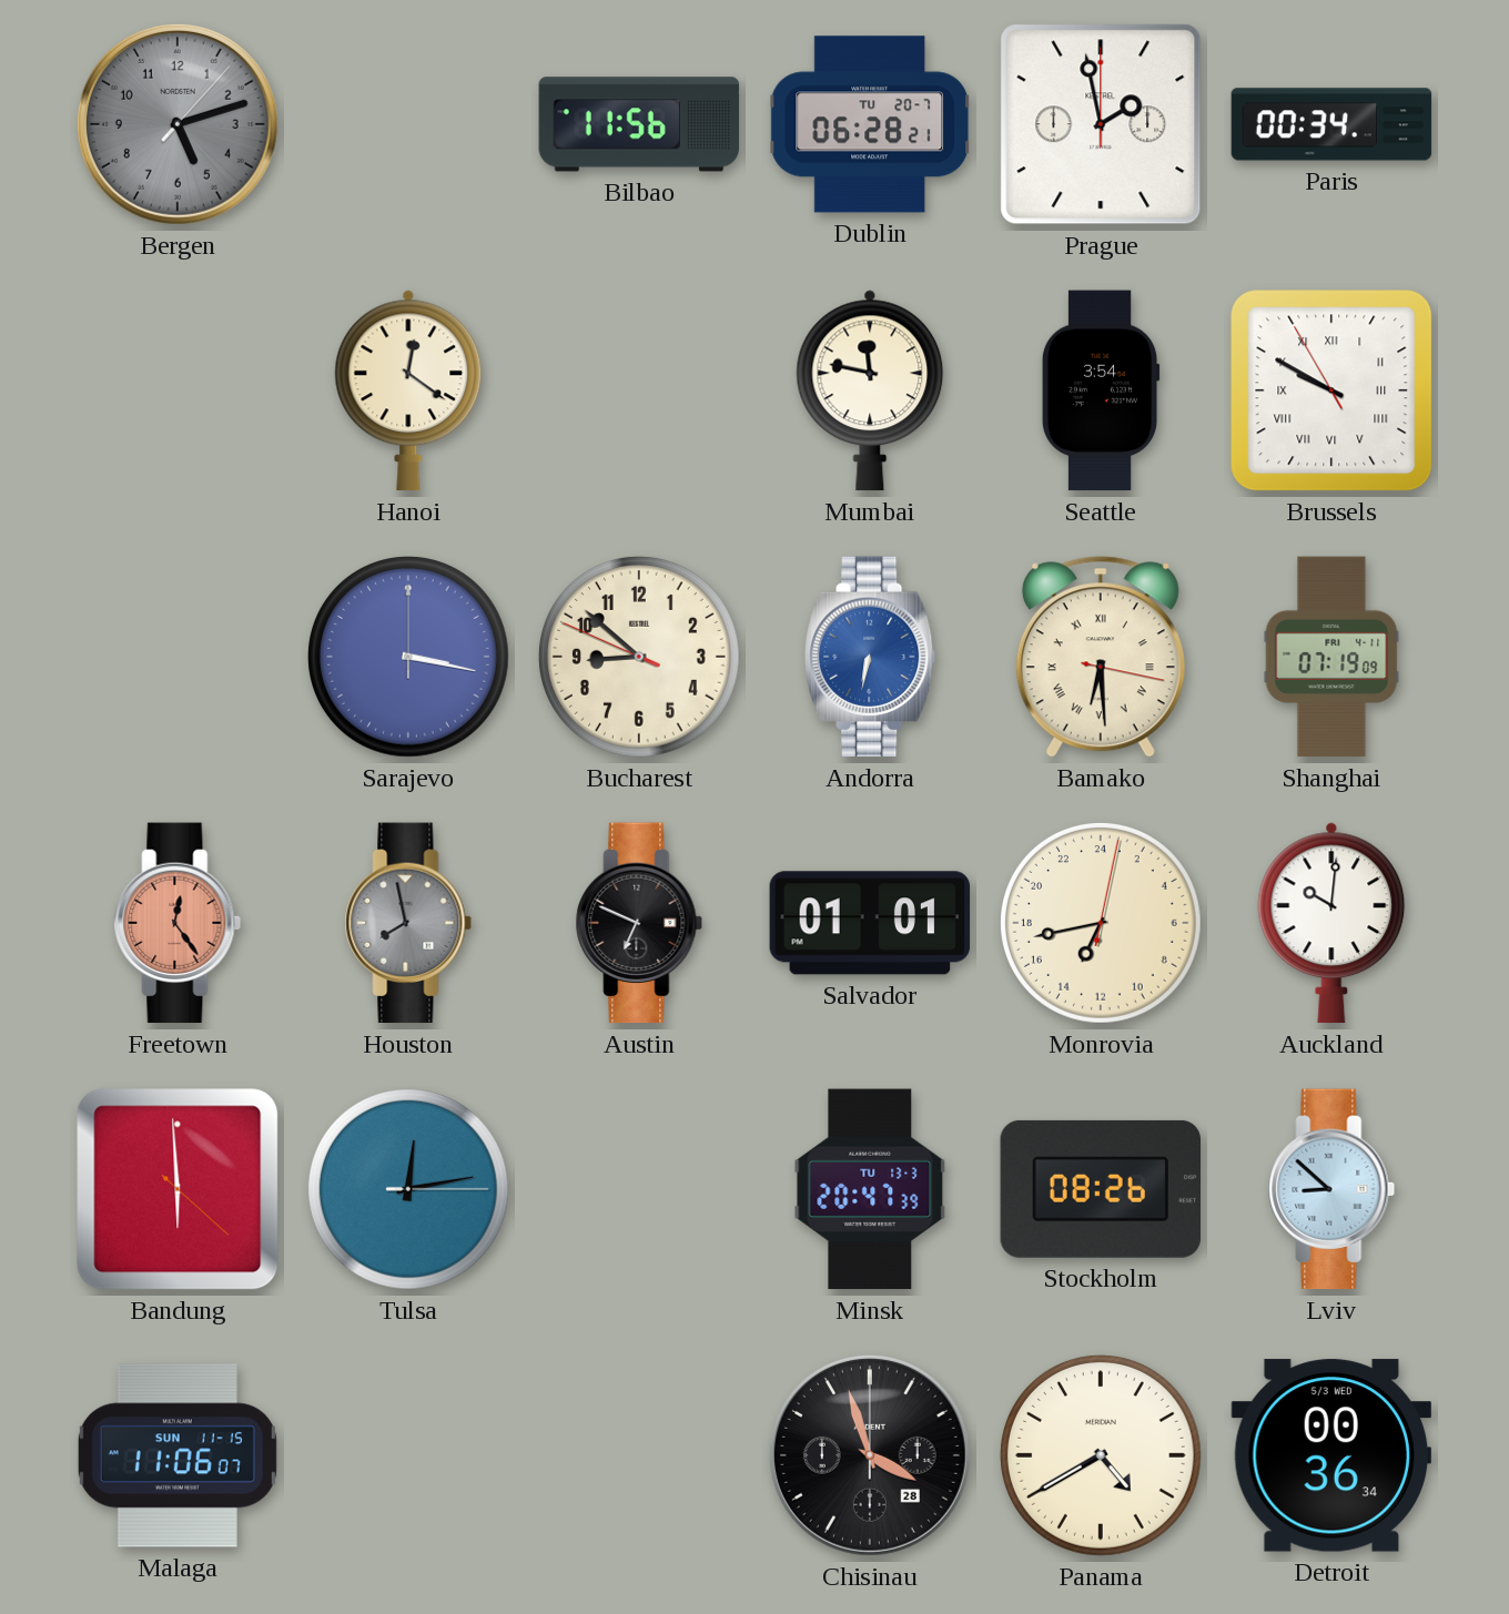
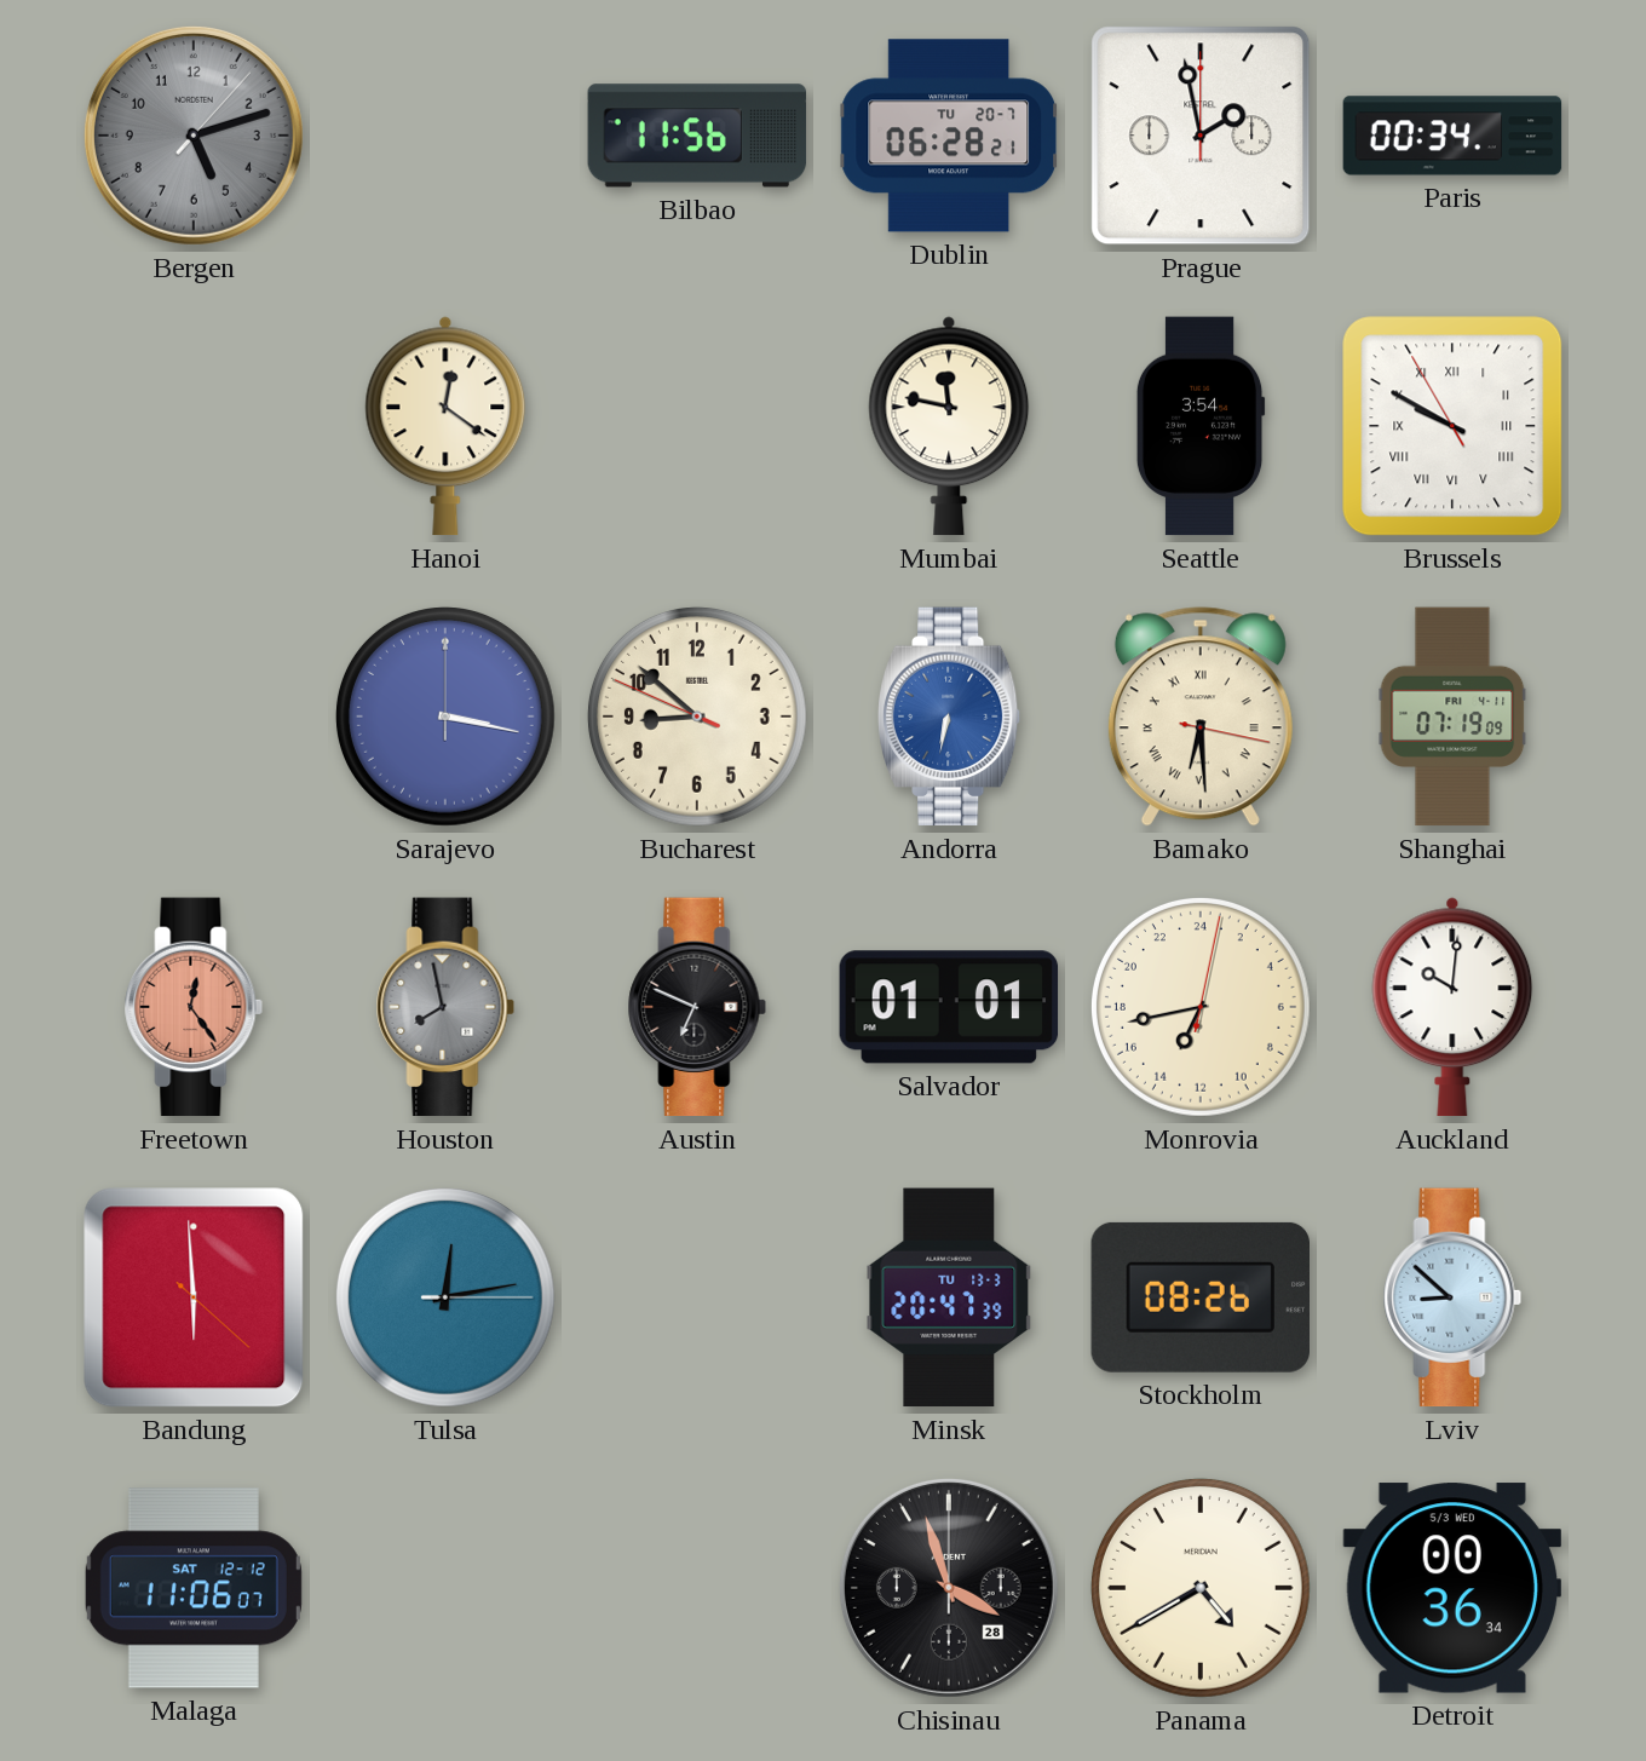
Malaga date: SUN 11-15 -> SAT 12-12 (194, 1588)
